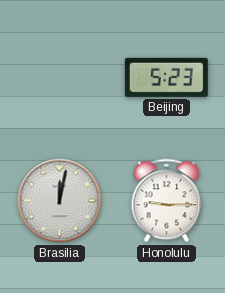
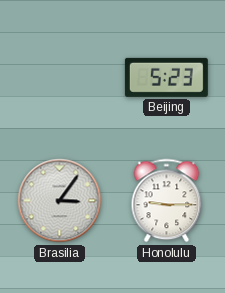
Brasilia: 12:02 -> 3:06 (60, 201)
